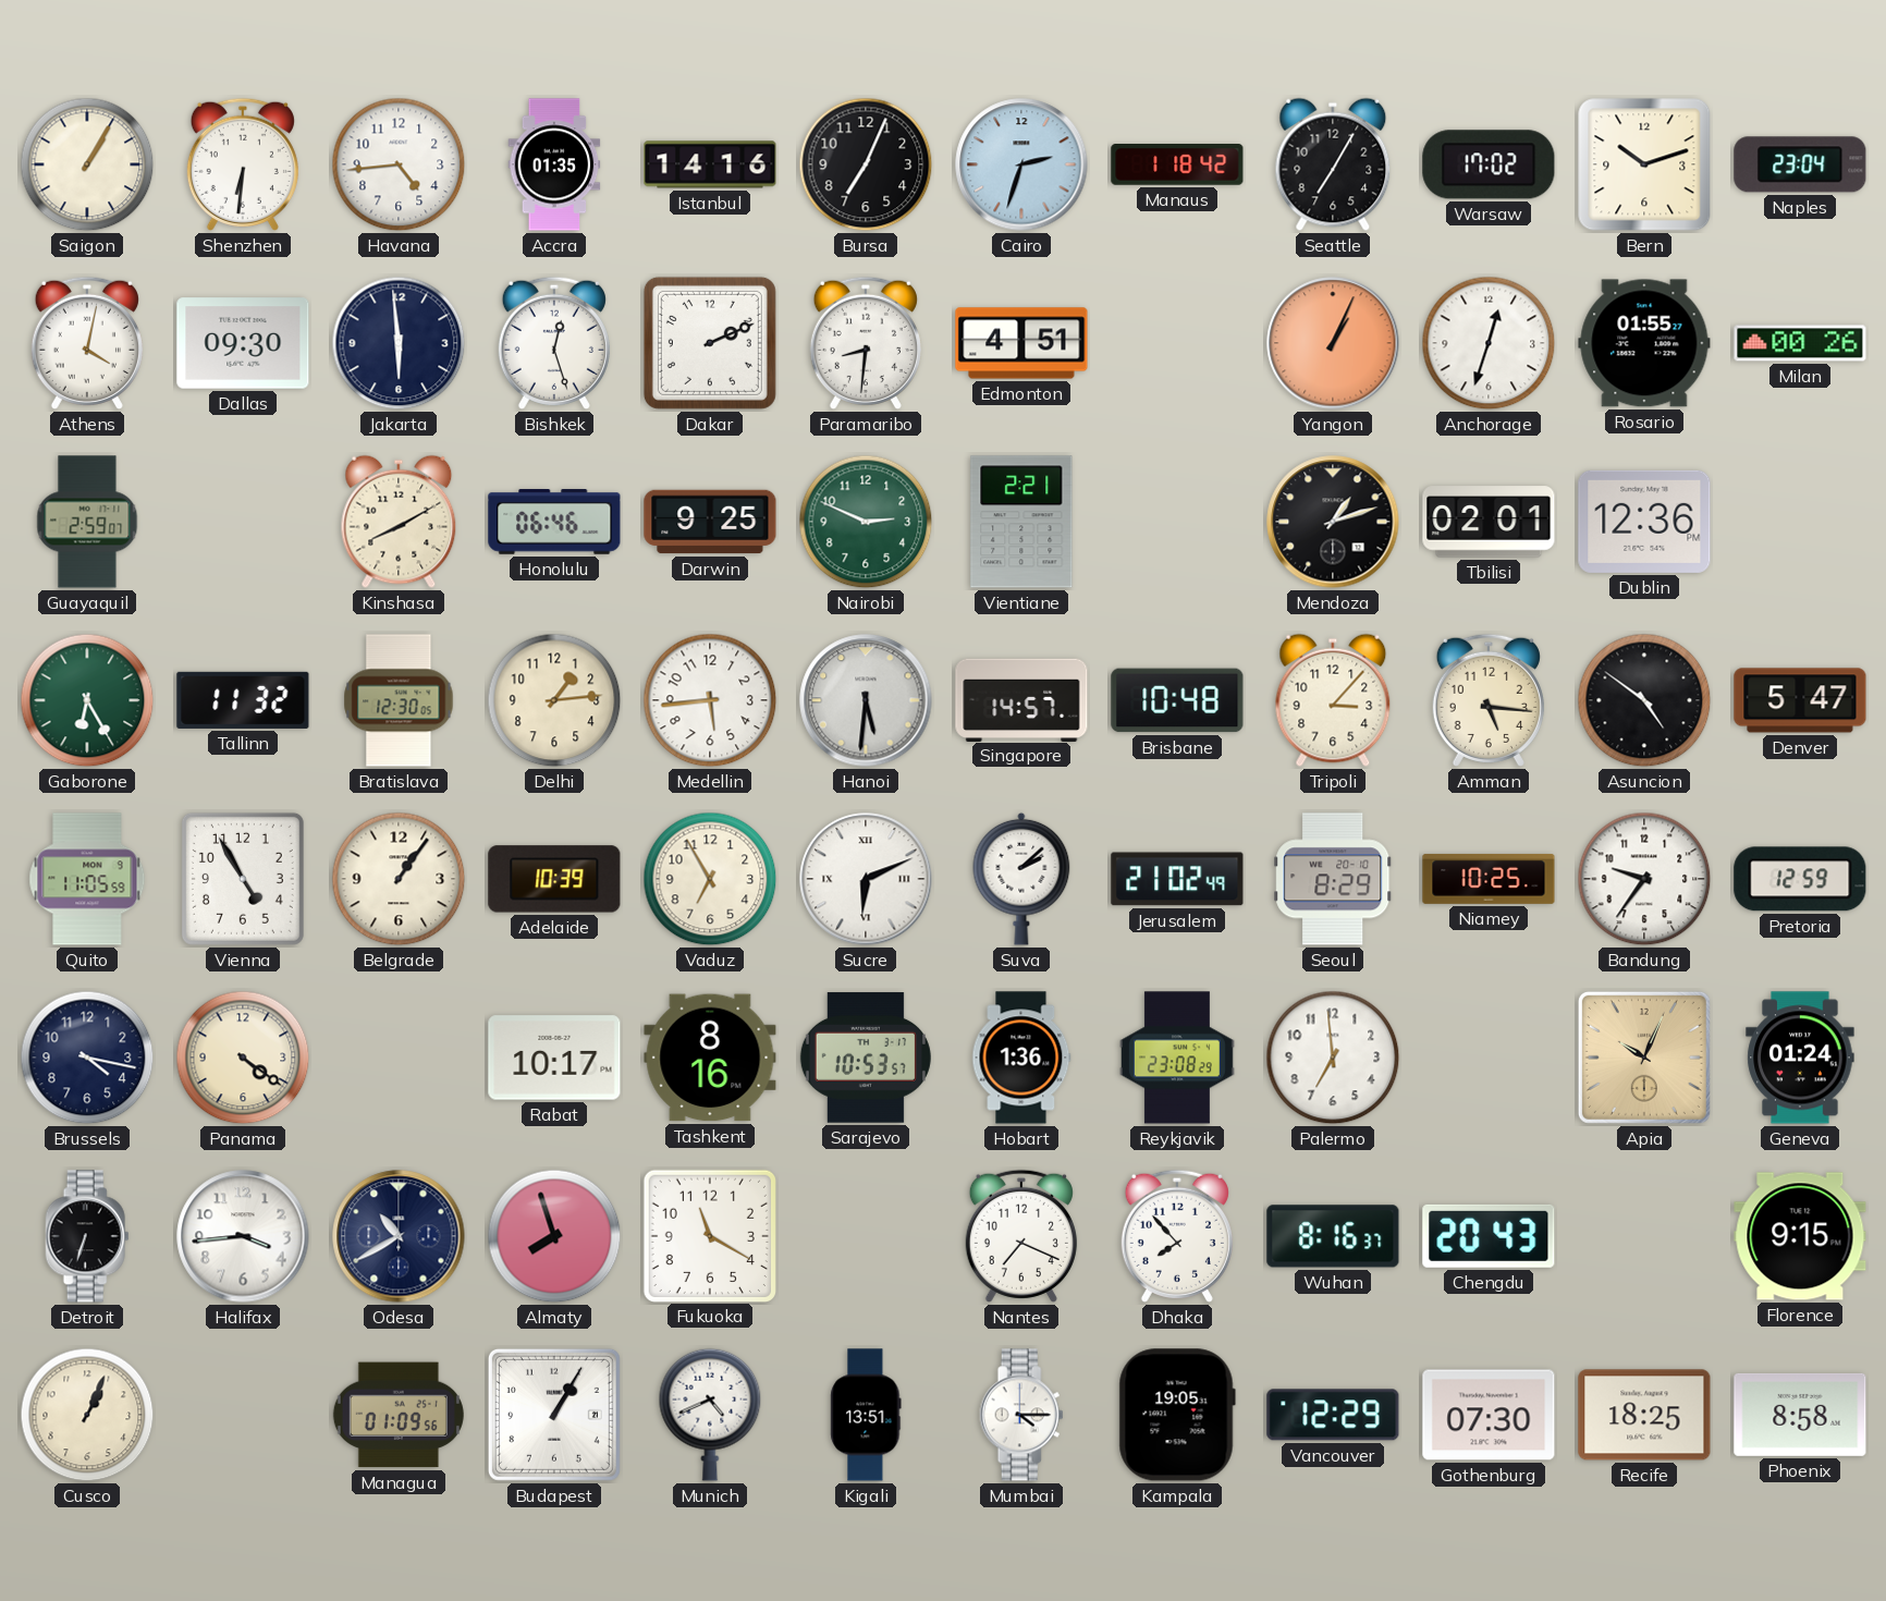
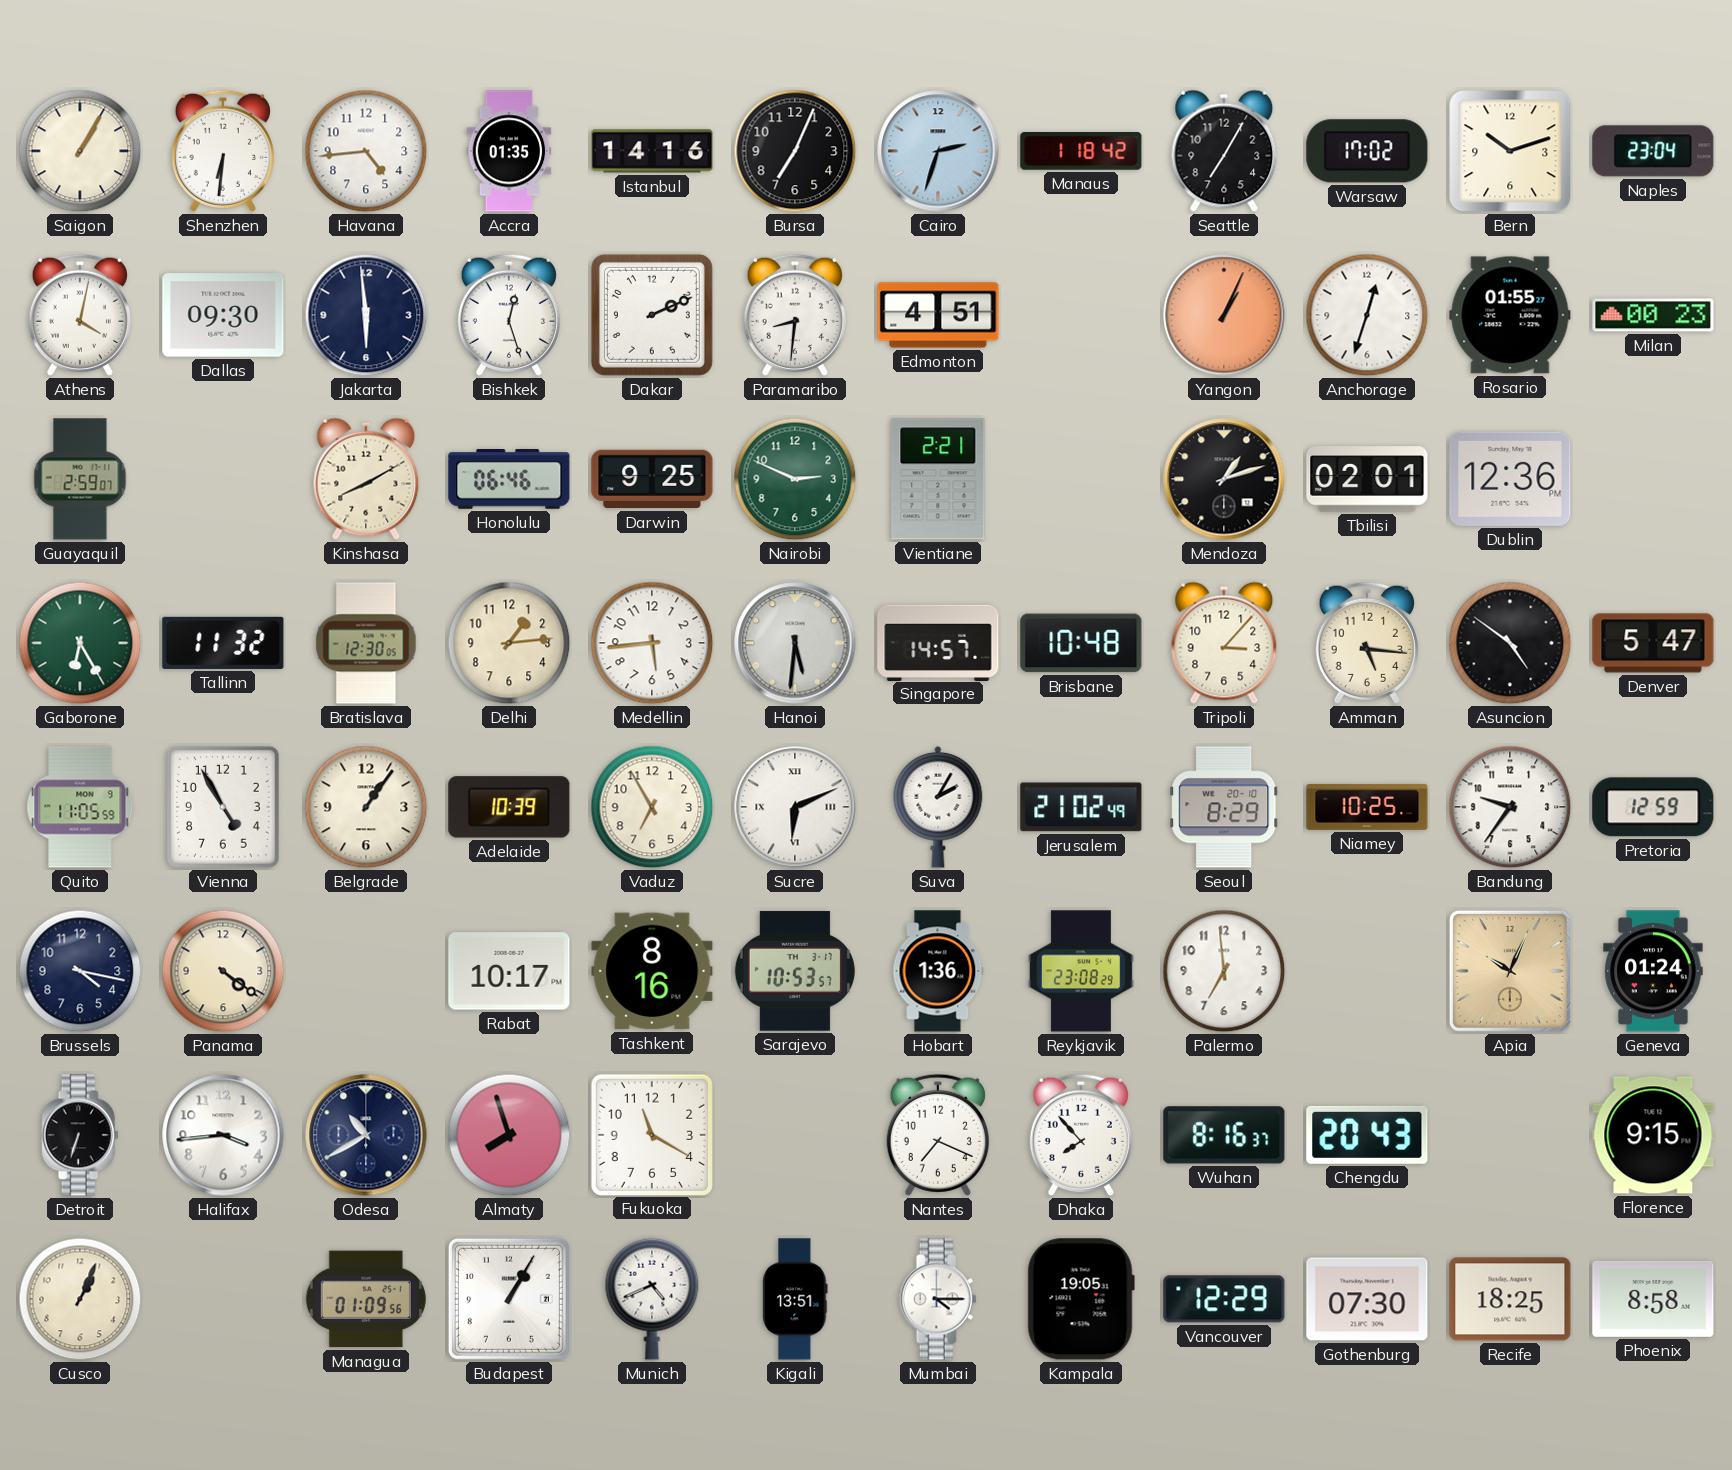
Milan: 00:26 -> 00:23 (1653, 315)
Suva: 2:08 -> 2:05 (938, 807)
